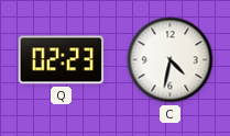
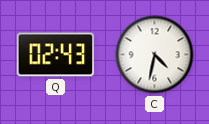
Q: 02:23 -> 02:43 (56, 55)
